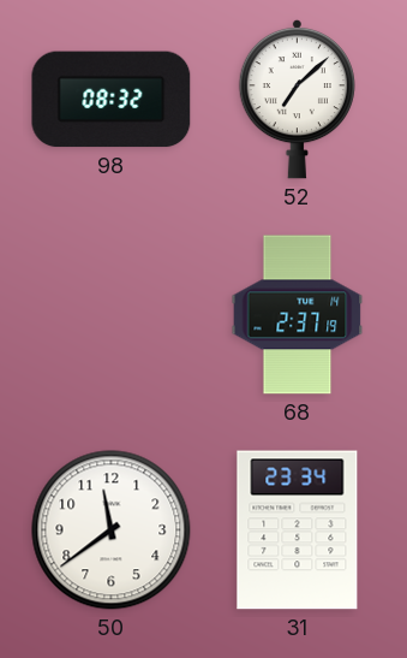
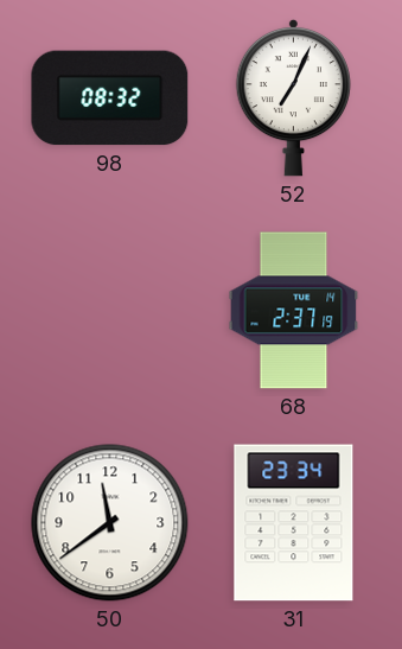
52: 7:08 -> 7:04 (293, 97)
